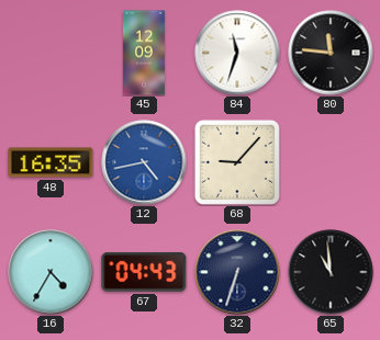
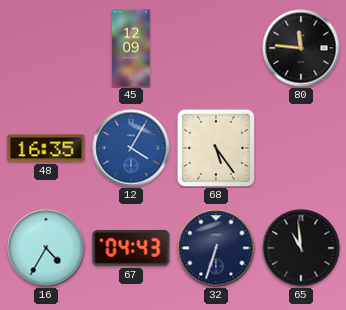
84: 11:33 -> none (237, 53)
12: 4:43 -> 4:05 (131, 148)
68: 9:07 -> 5:24 (216, 148)
